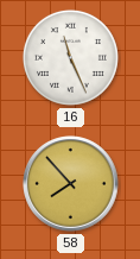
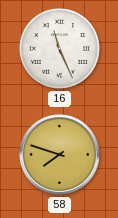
58: 7:53 -> 7:48 (60, 155)
